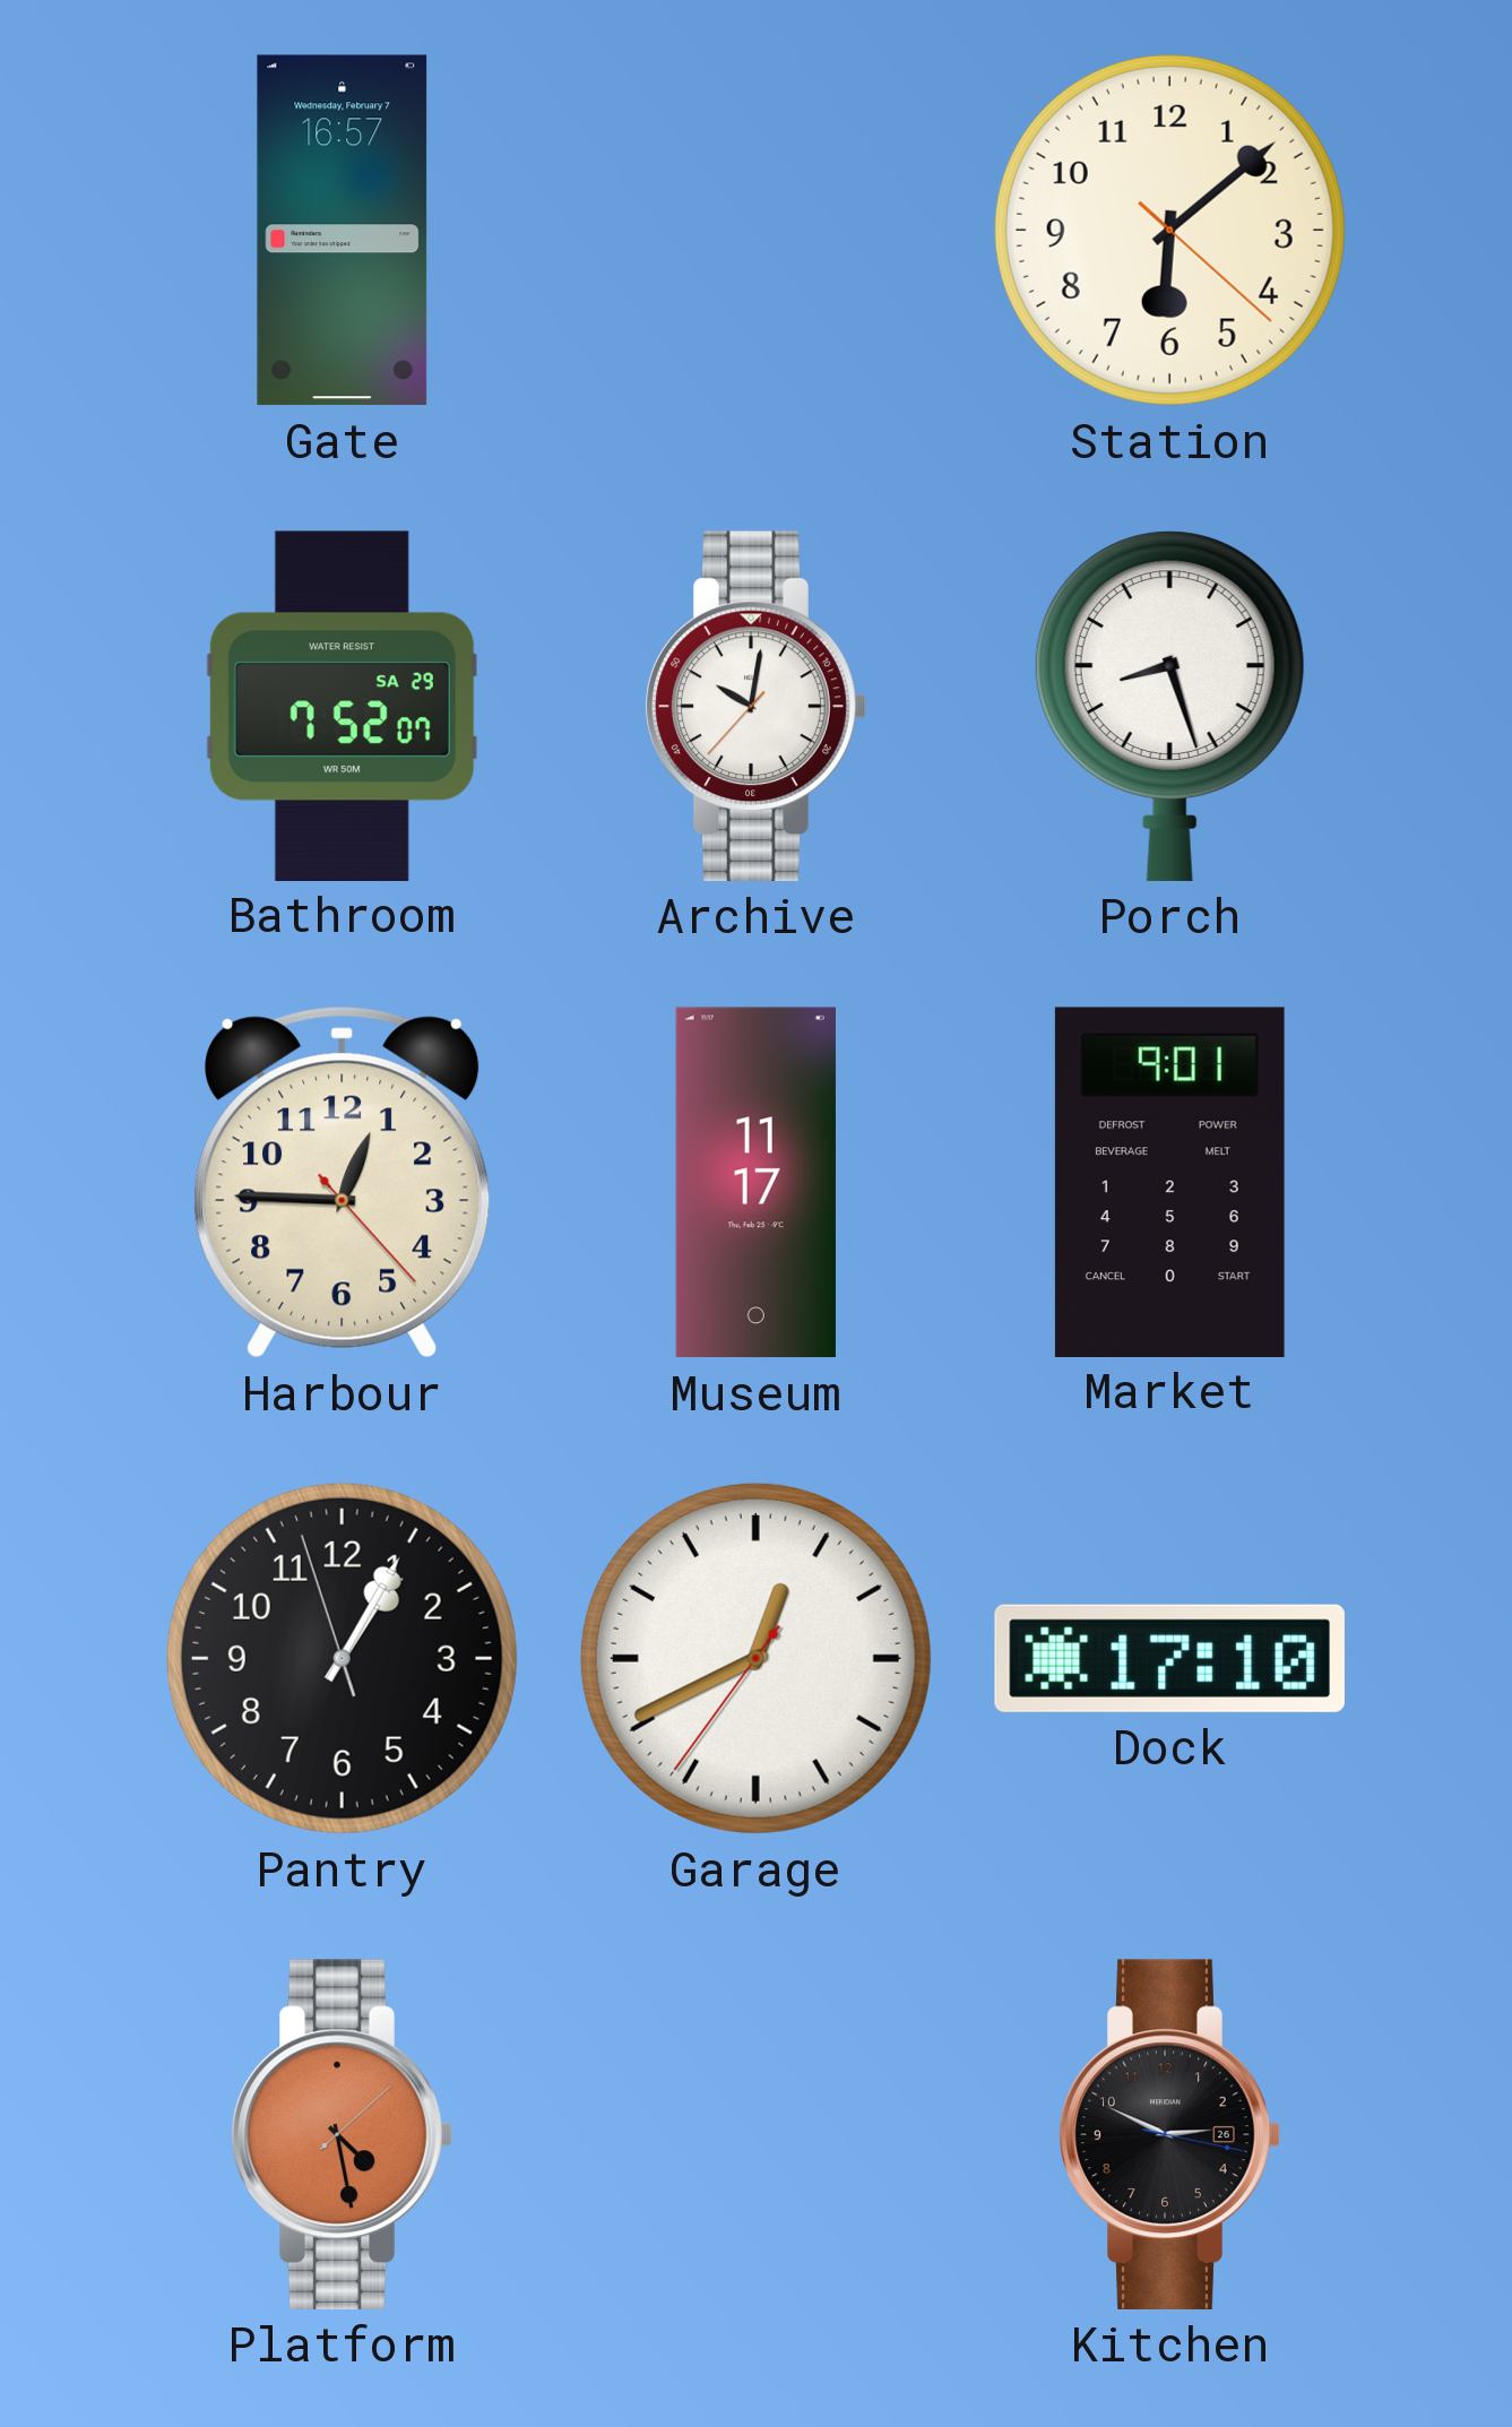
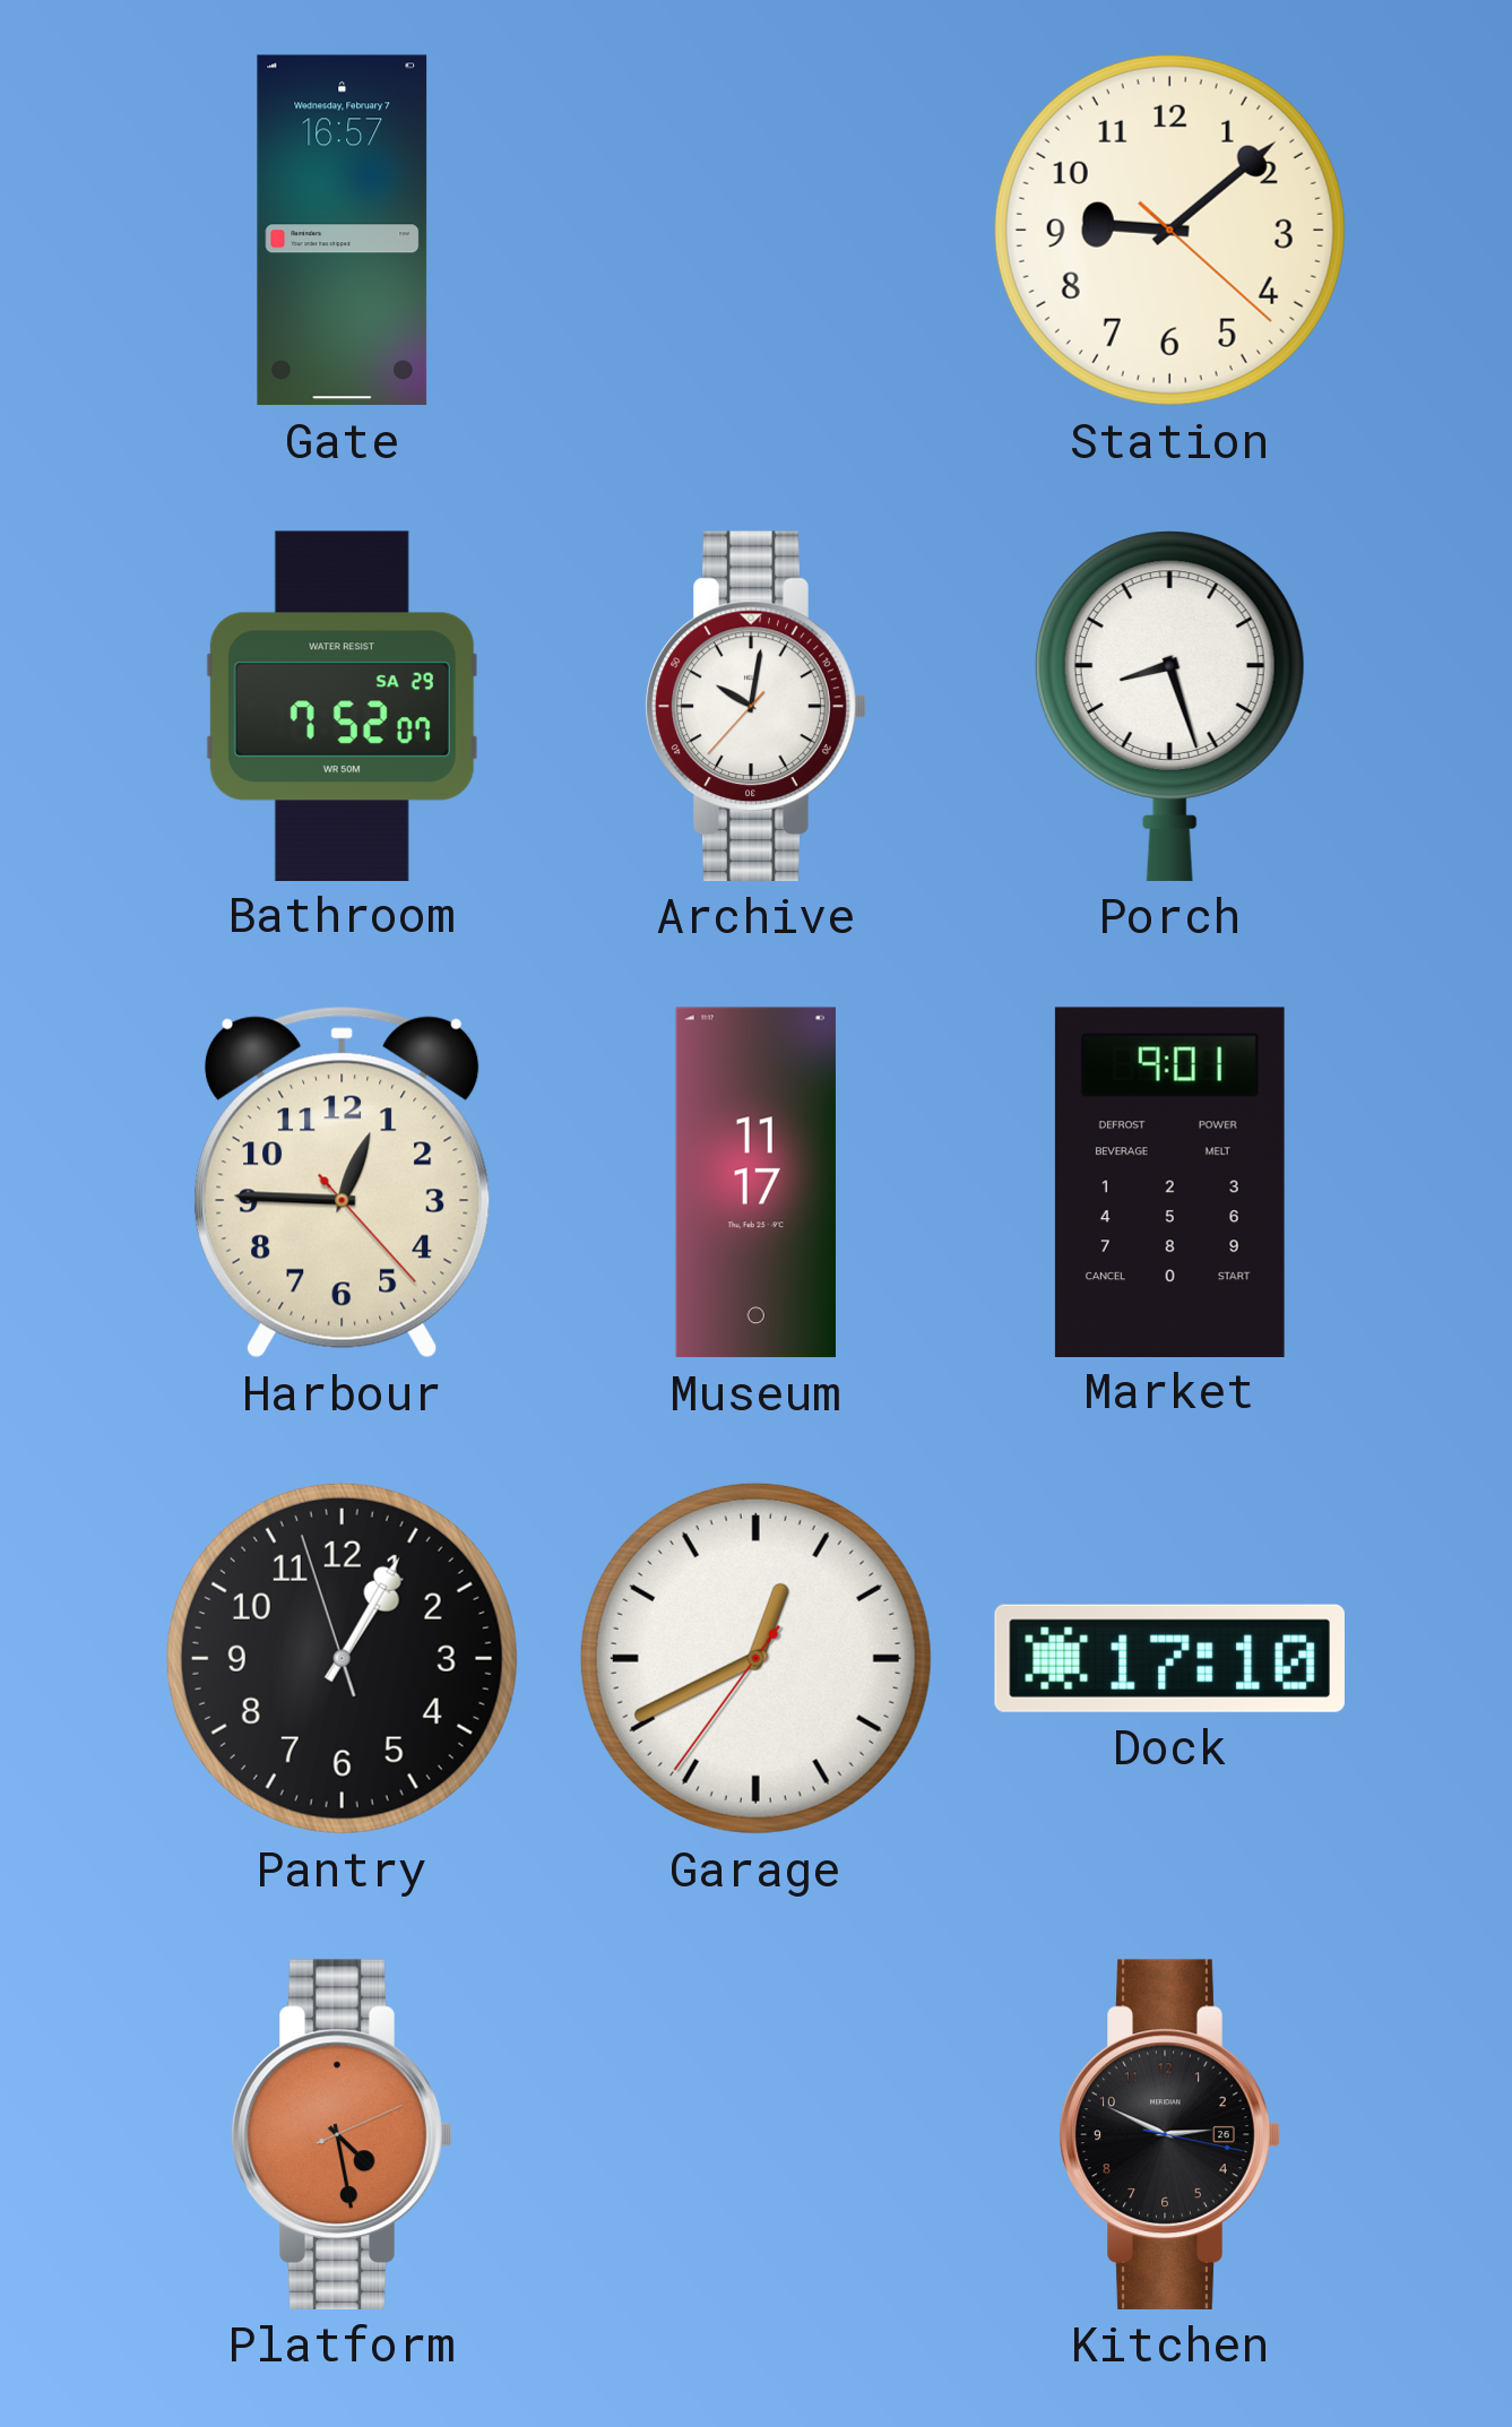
Station: 6:08 -> 9:08 (1169, 230)
Platform: 4:28:08 -> 4:28:11 (342, 2134)
